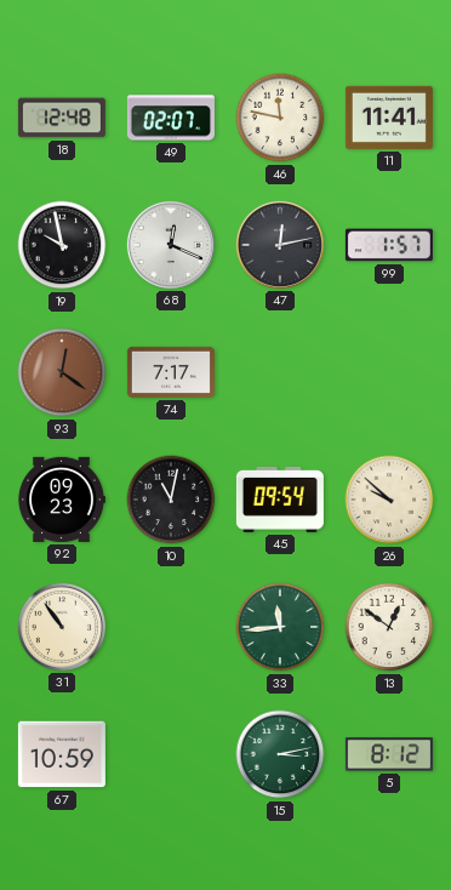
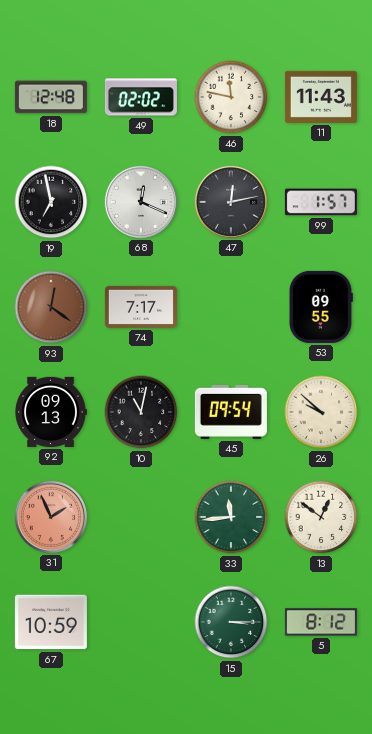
49: 02:07 -> 02:02 (141, 97)
11: 11:41 -> 11:43 (321, 97)
19: 9:58 -> 6:58 (51, 202)
53: none -> 09:55 (321, 307)
92: 09:23 -> 09:13 (51, 412)
31: 10:54 -> 1:56 (51, 517)
31 dial: cream -> salmon (51, 517)
15: 3:13 -> 3:15 (231, 622)
